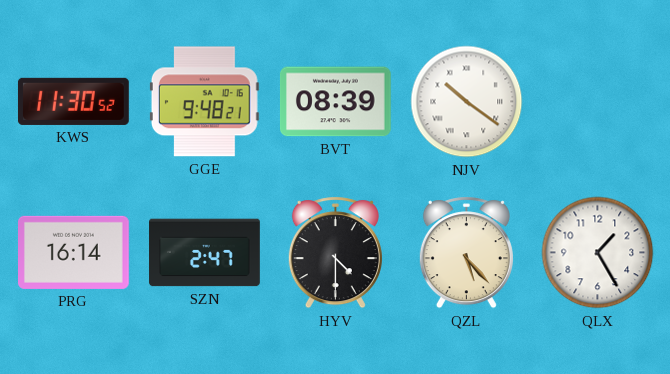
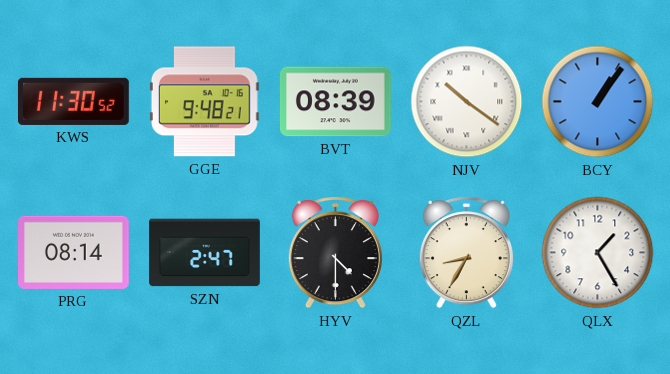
BCY: none -> 1:06 (598, 102)
PRG: 16:14 -> 08:14 (74, 252)
QZL: 5:23 -> 8:35 (466, 253)
